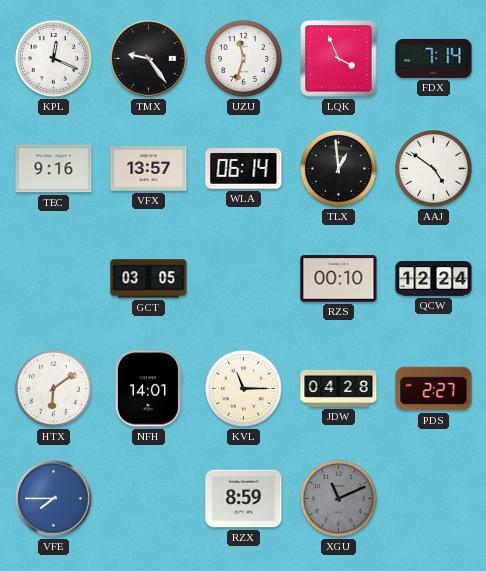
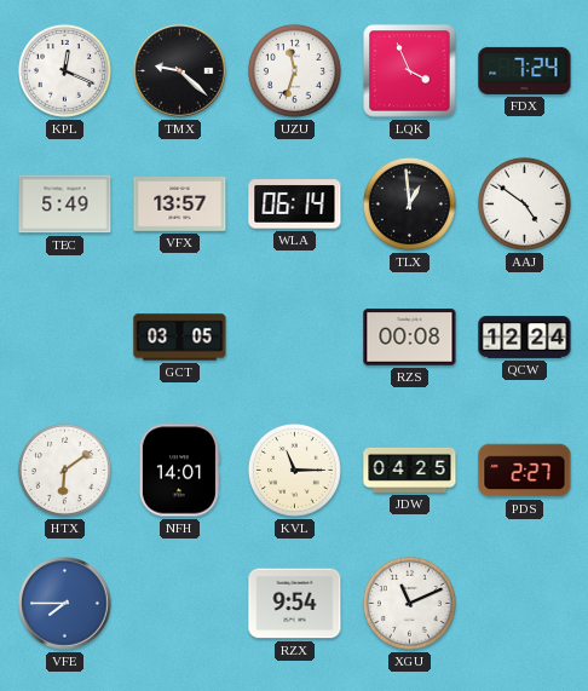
TMX: 9:24 -> 9:22 (180, 71)
FDX: 7:14 -> 7:24 (525, 70)
TEC: 9:16 -> 5:49 (65, 205)
RZS: 00:10 -> 00:08 (410, 338)
JDW: 04:28 -> 04:25 (410, 470)
RZX: 8:59 -> 9:54 (295, 604)
XGU dial: grey -> white (409, 603)
